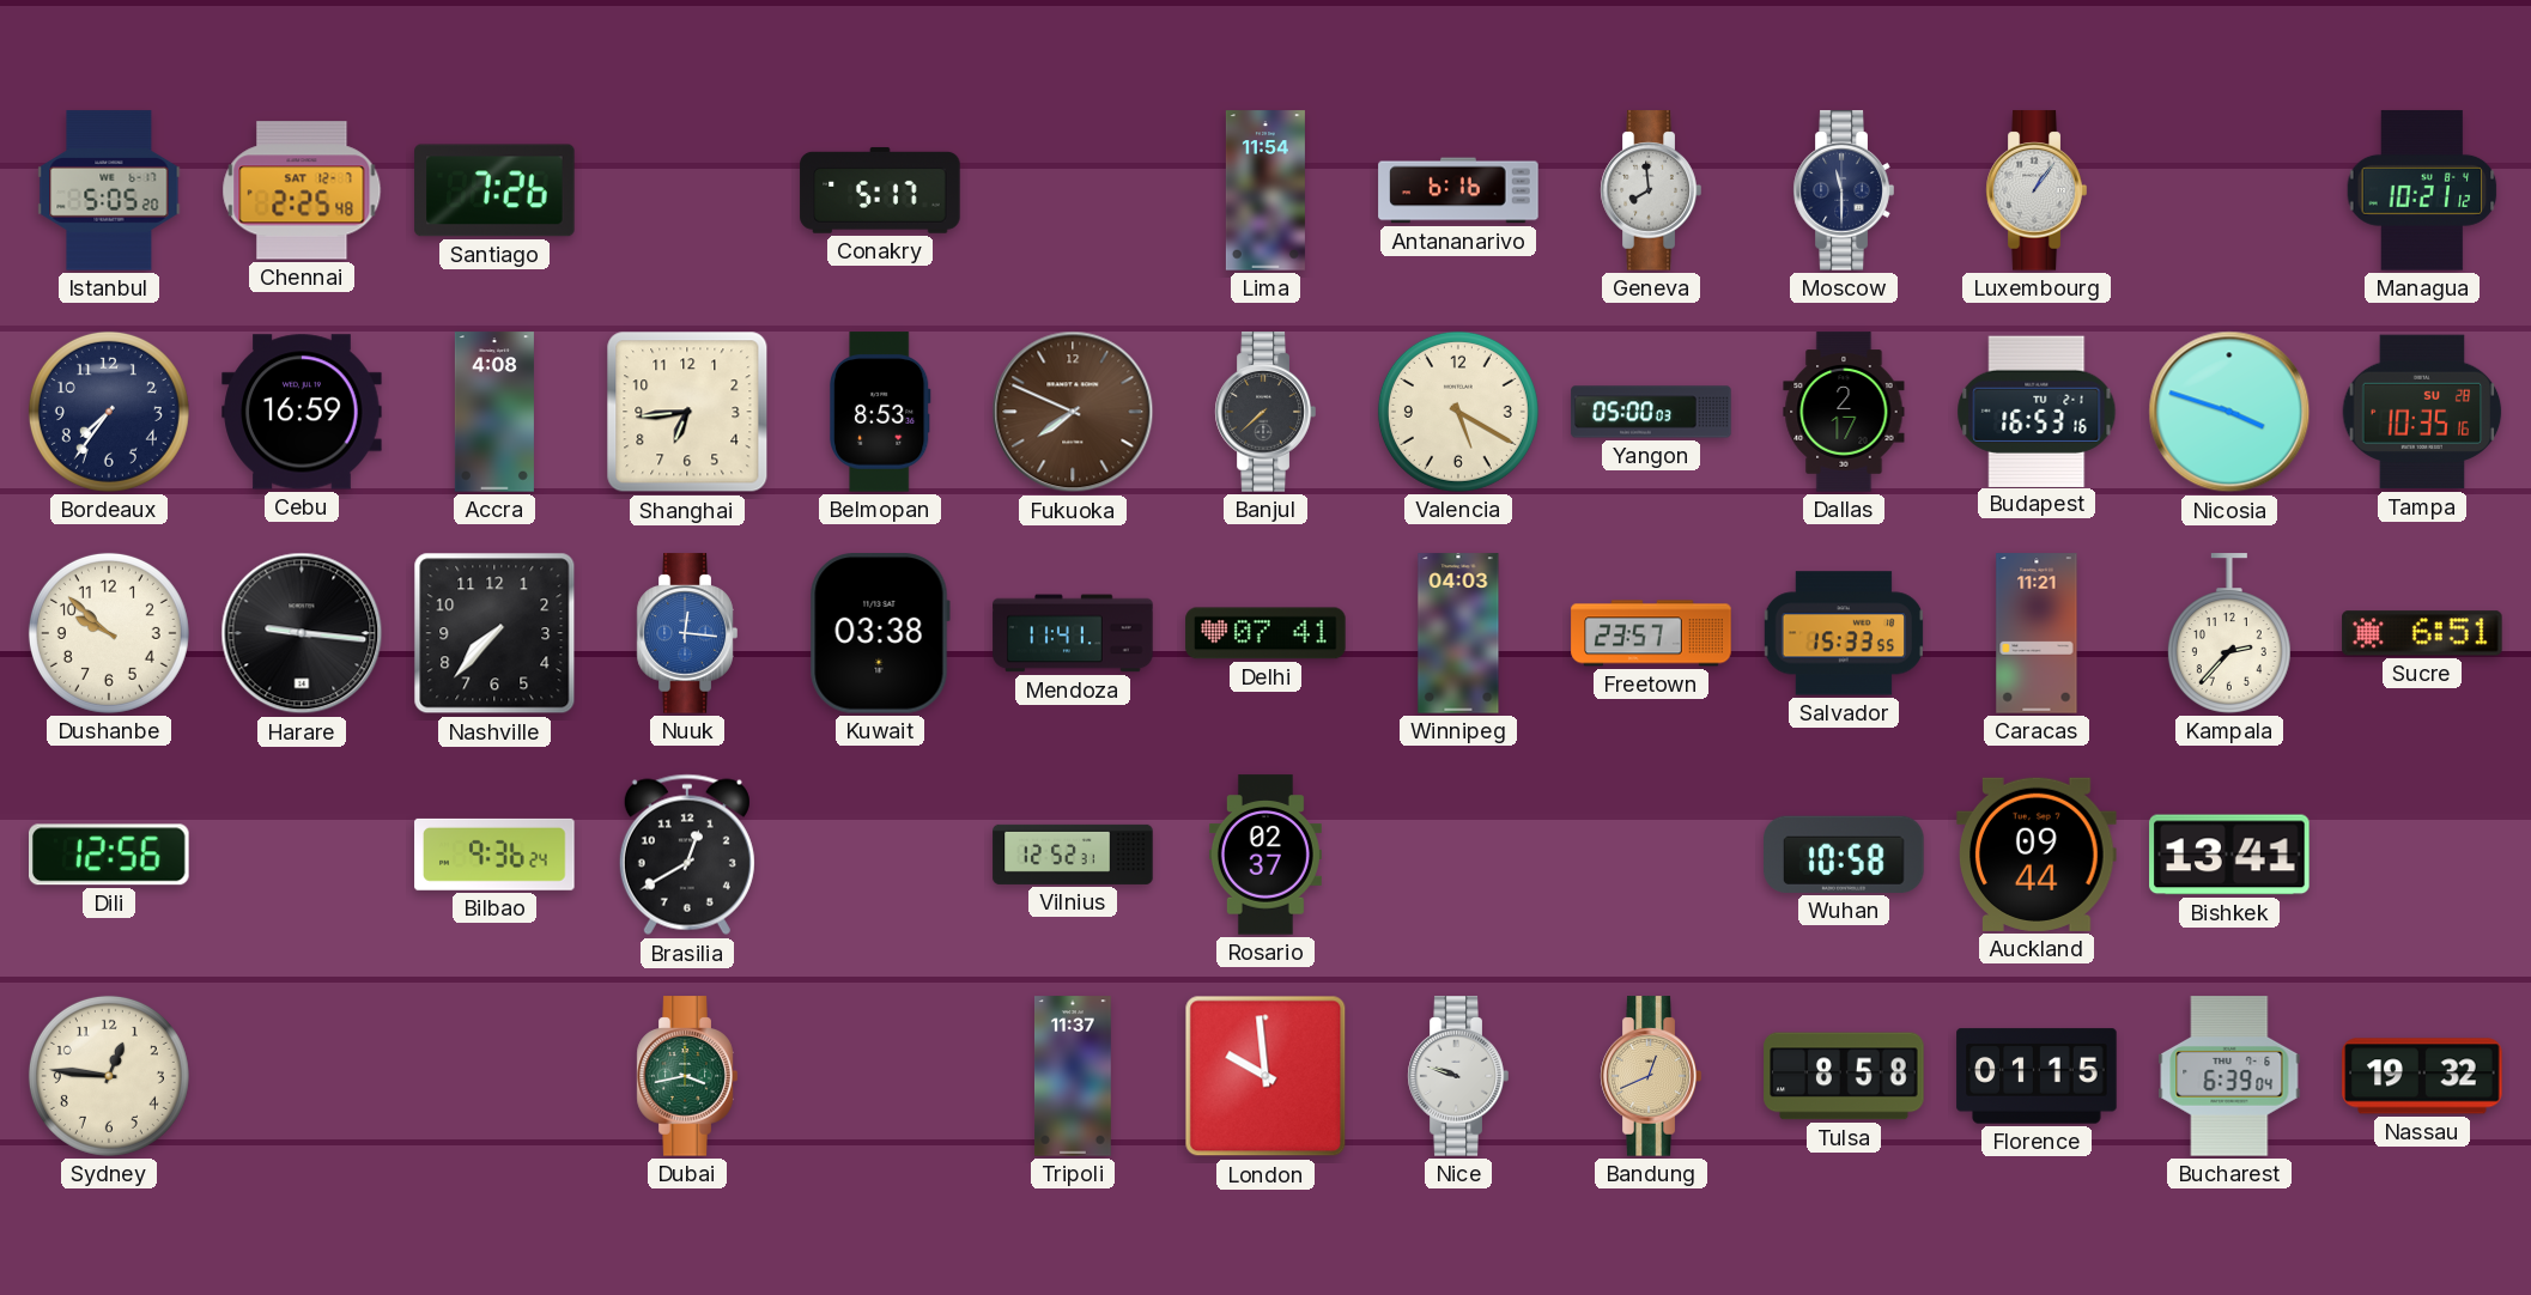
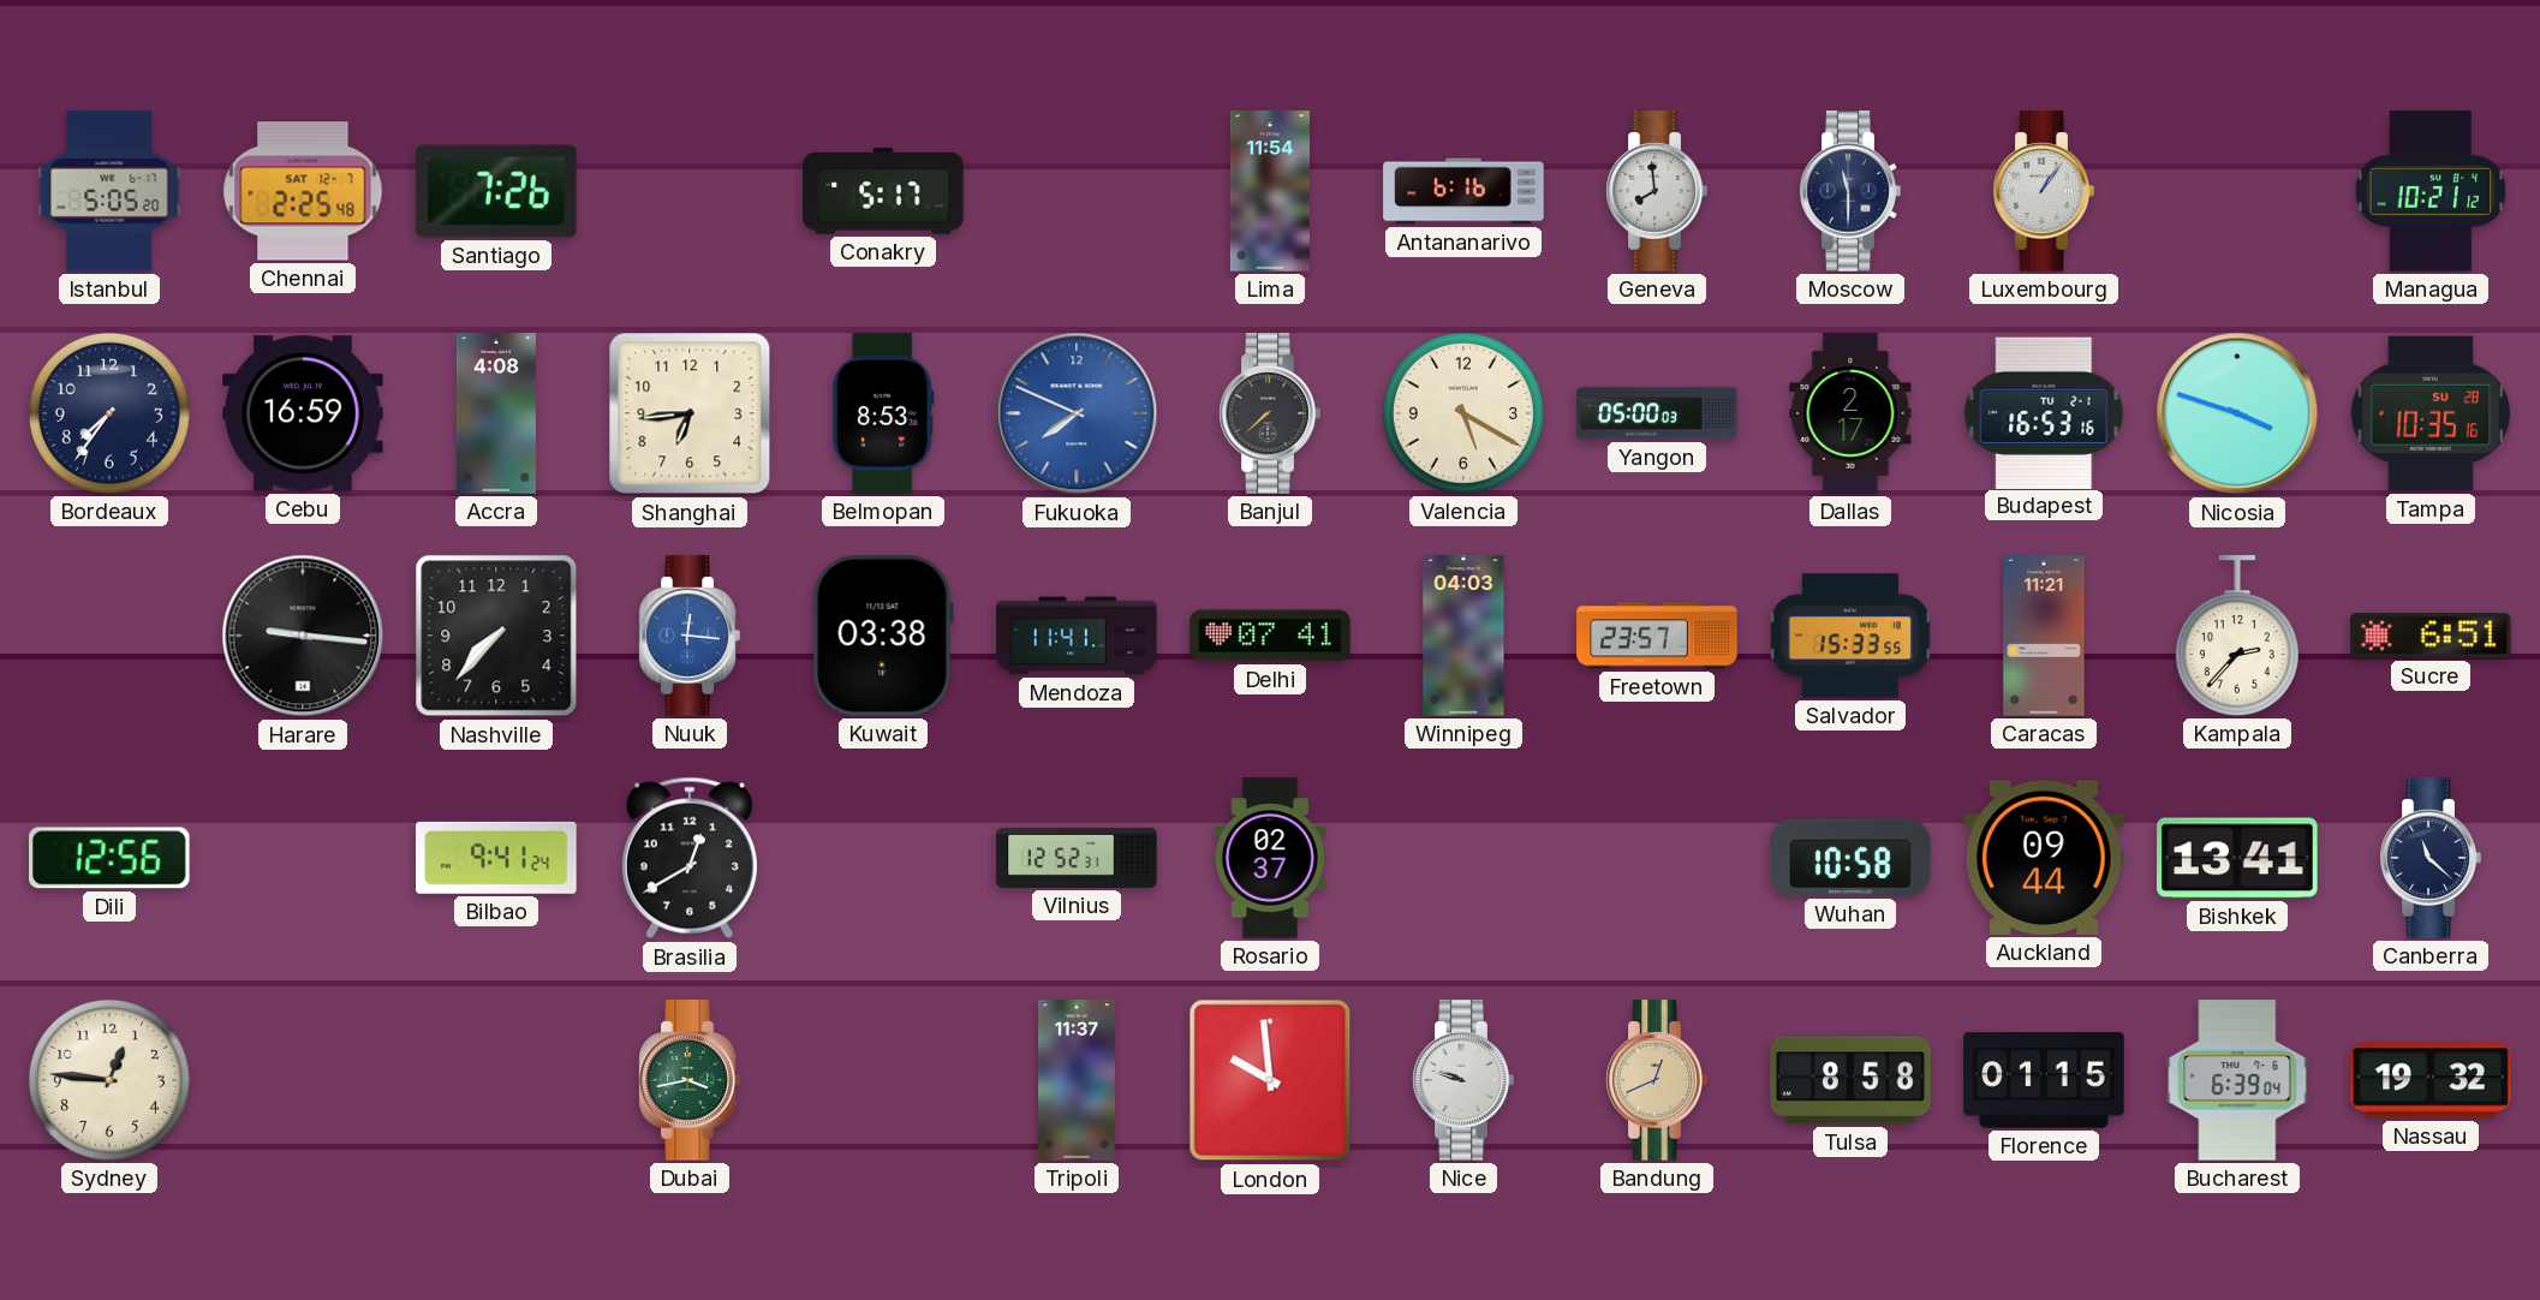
Fukuoka dial: brown -> blue (1077, 413)
Dushanbe: 9:52 -> none (109, 633)
Bilbao: 9:36 -> 9:41 (496, 858)
Canberra: none -> 11:22 (2431, 858)
